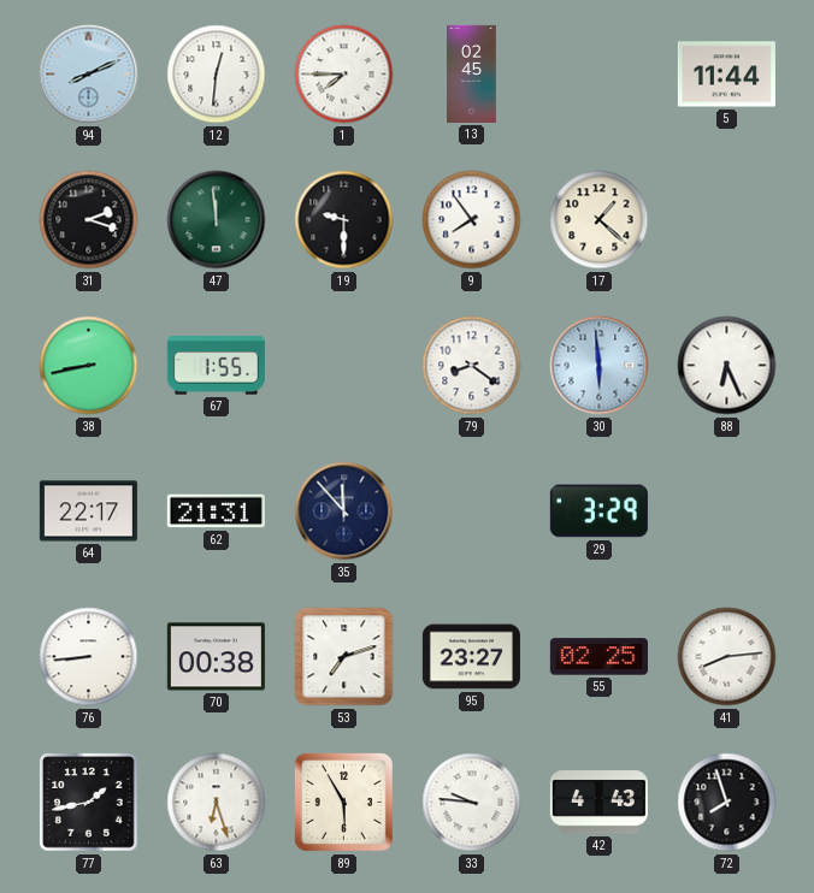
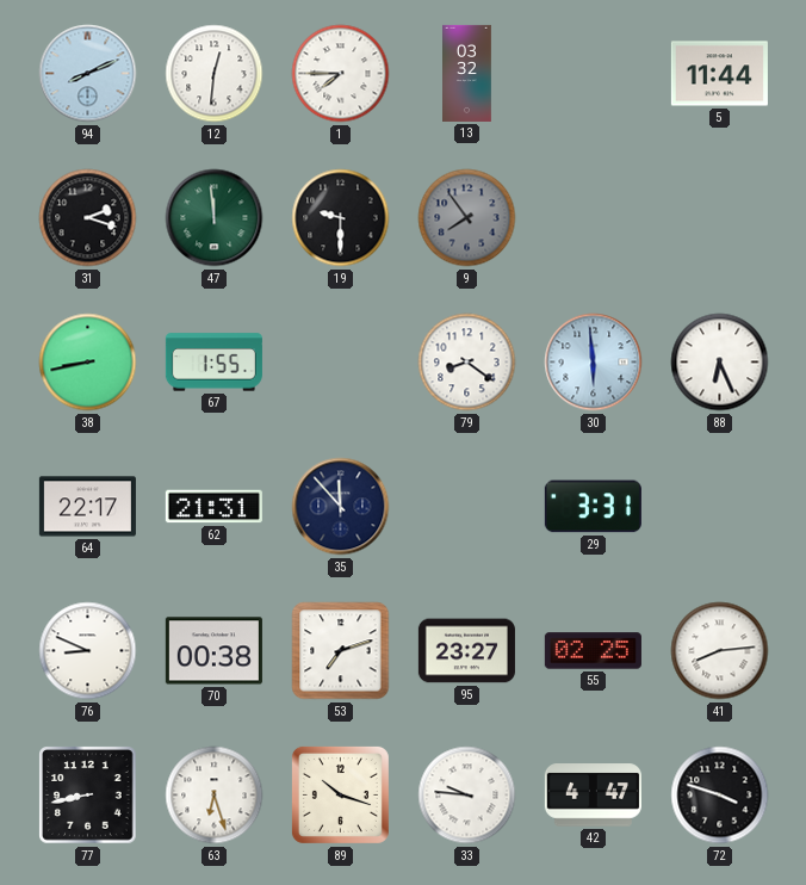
13: 02:45 -> 03:32 (467, 73)
9 dial: white -> grey (467, 218)
17: 1:22 -> none (600, 220)
29: 3:29 -> 3:31 (593, 507)
76: 8:44 -> 8:49 (88, 651)
77: 1:43 -> 8:43 (88, 796)
89: 5:55 -> 10:18 (340, 794)
42: 4:43 -> 4:47 (593, 796)
72: 7:57 -> 3:48 (720, 796)
